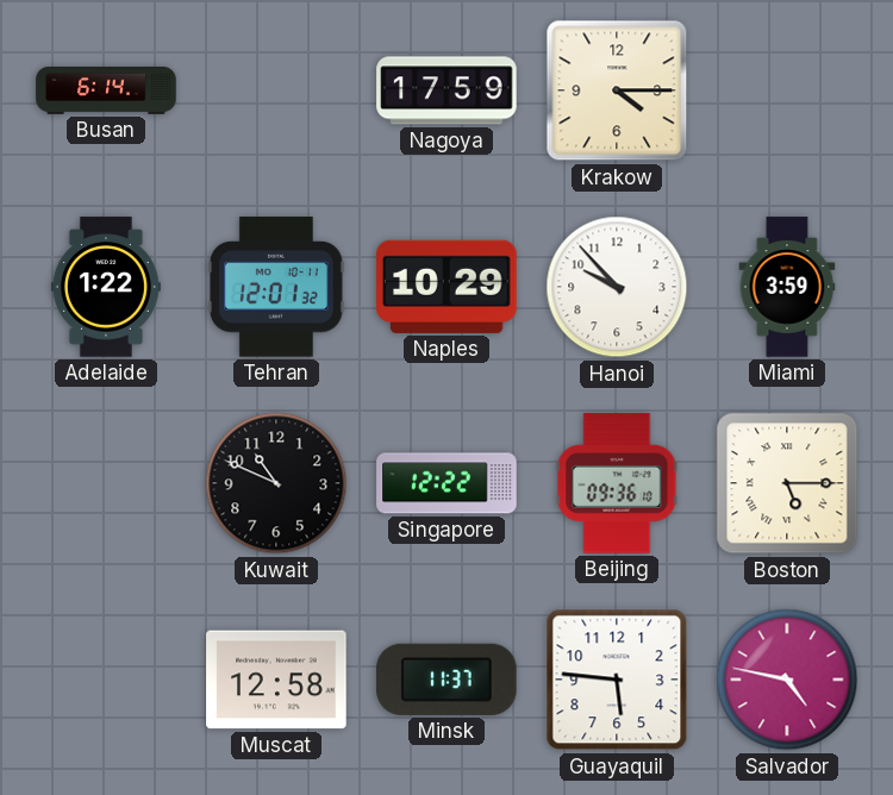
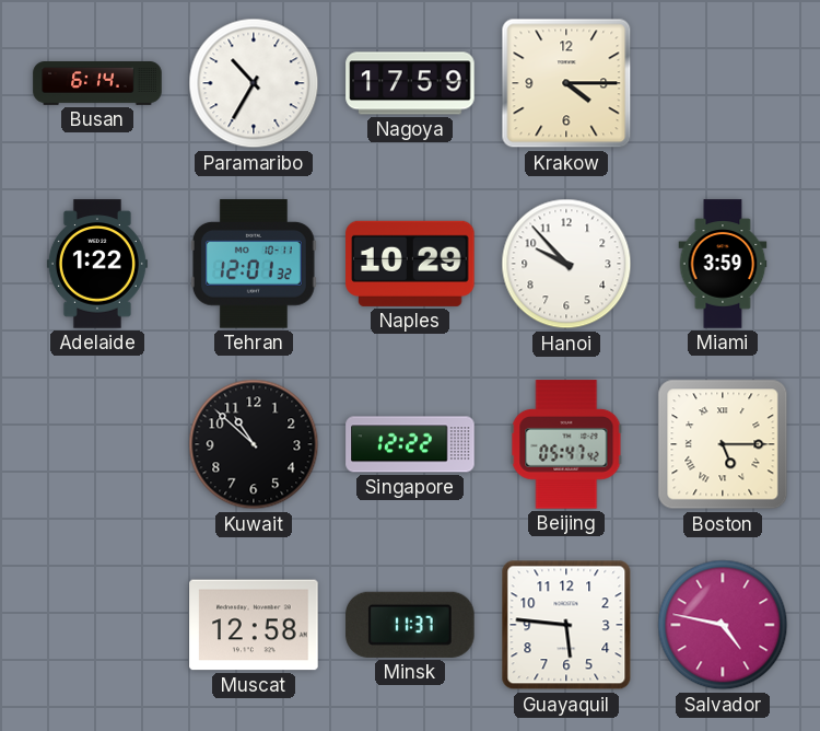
Paramaribo: none -> 10:35 (254, 83)
Kuwait: 10:49 -> 10:52 (254, 444)
Beijing: 09:36 -> 05:47 (566, 444)
